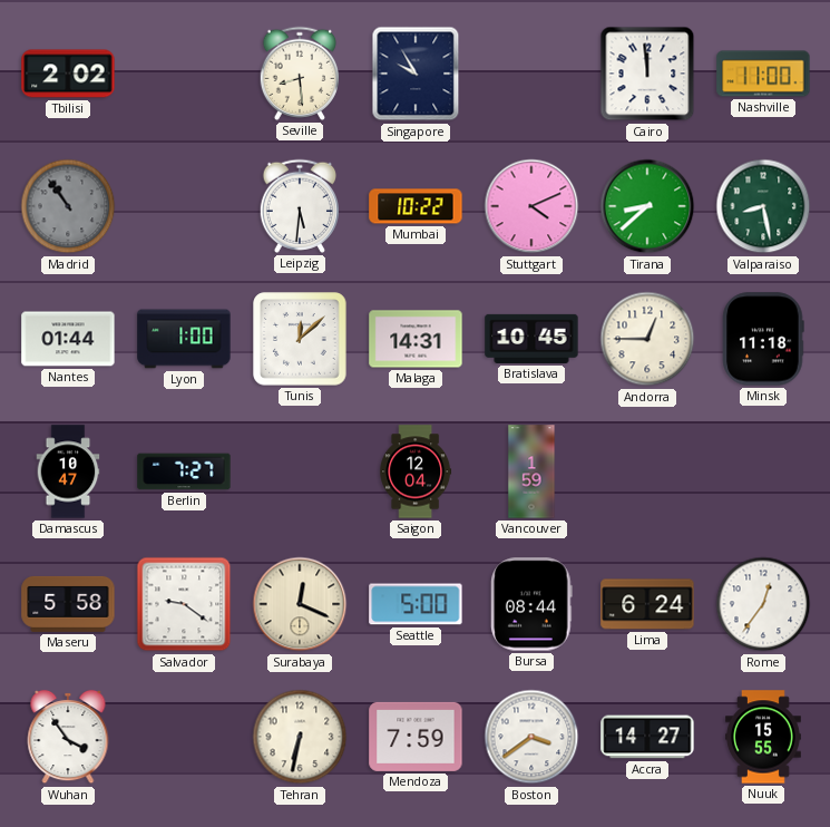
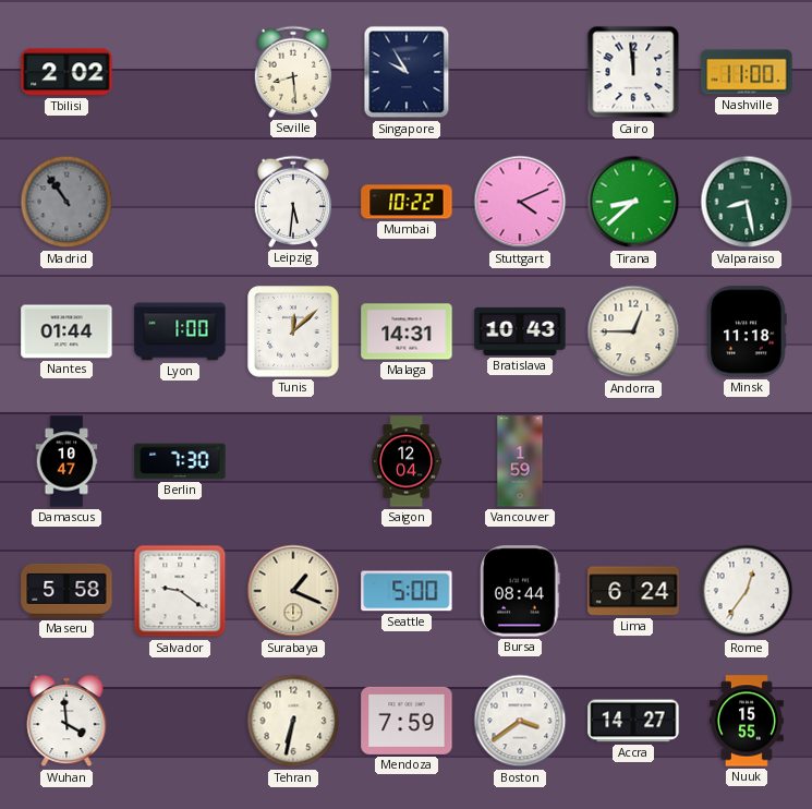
Bratislava: 10:45 -> 10:43 (520, 331)
Berlin: 7:27 -> 7:30 (180, 461)
Surabaya: 12:19 -> 1:19 (293, 591)
Wuhan: 3:54 -> 3:59 (66, 721)
